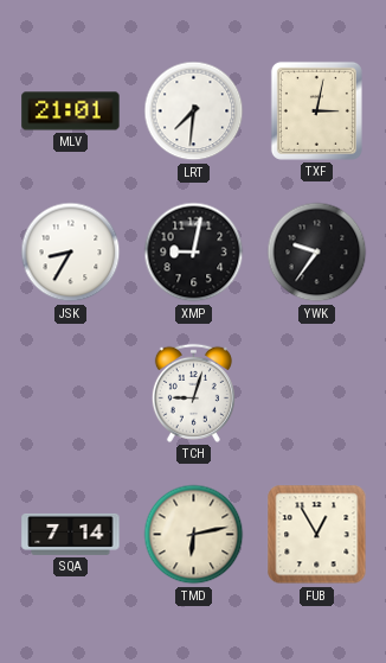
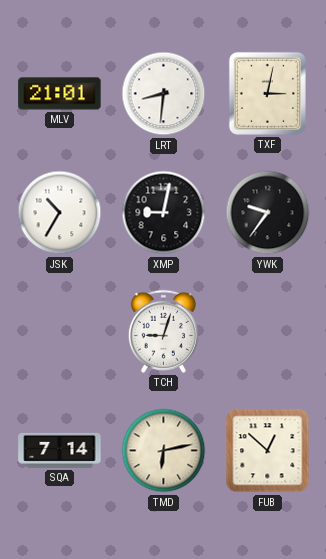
LRT: 7:31 -> 8:31 (164, 94)
JSK: 8:35 -> 10:35 (60, 213)
FUB: 12:55 -> 12:52 (268, 451)
